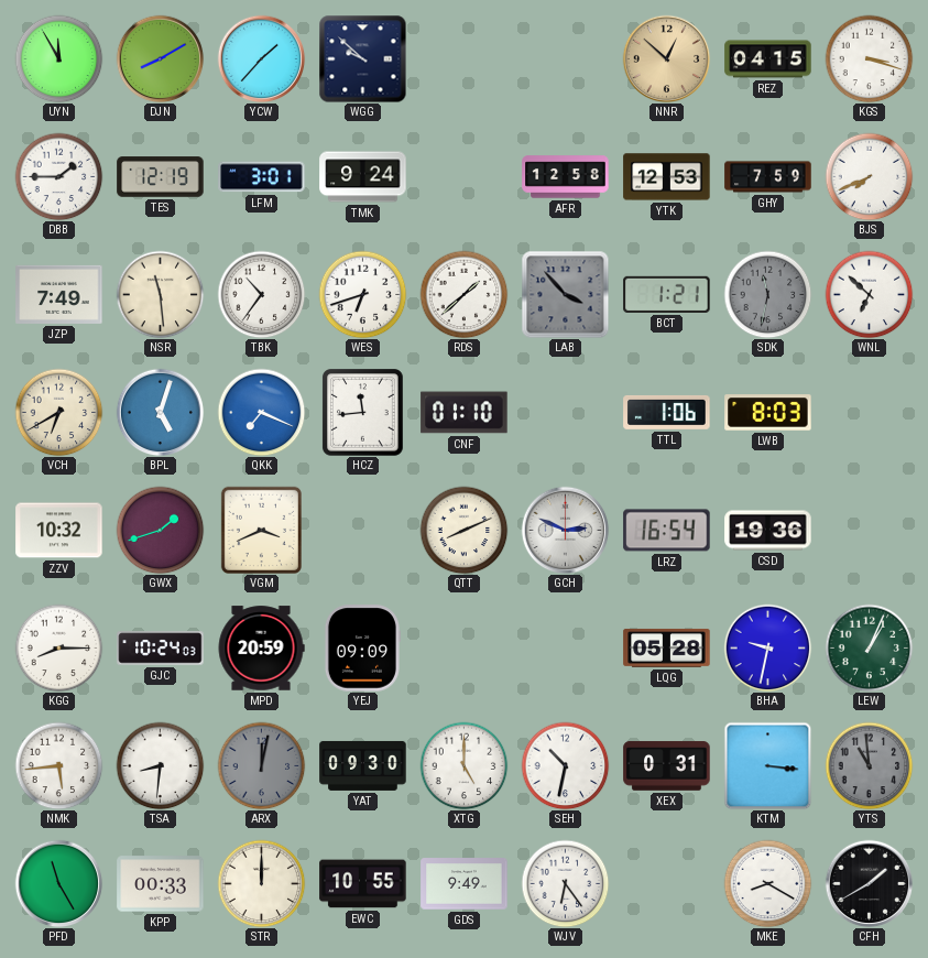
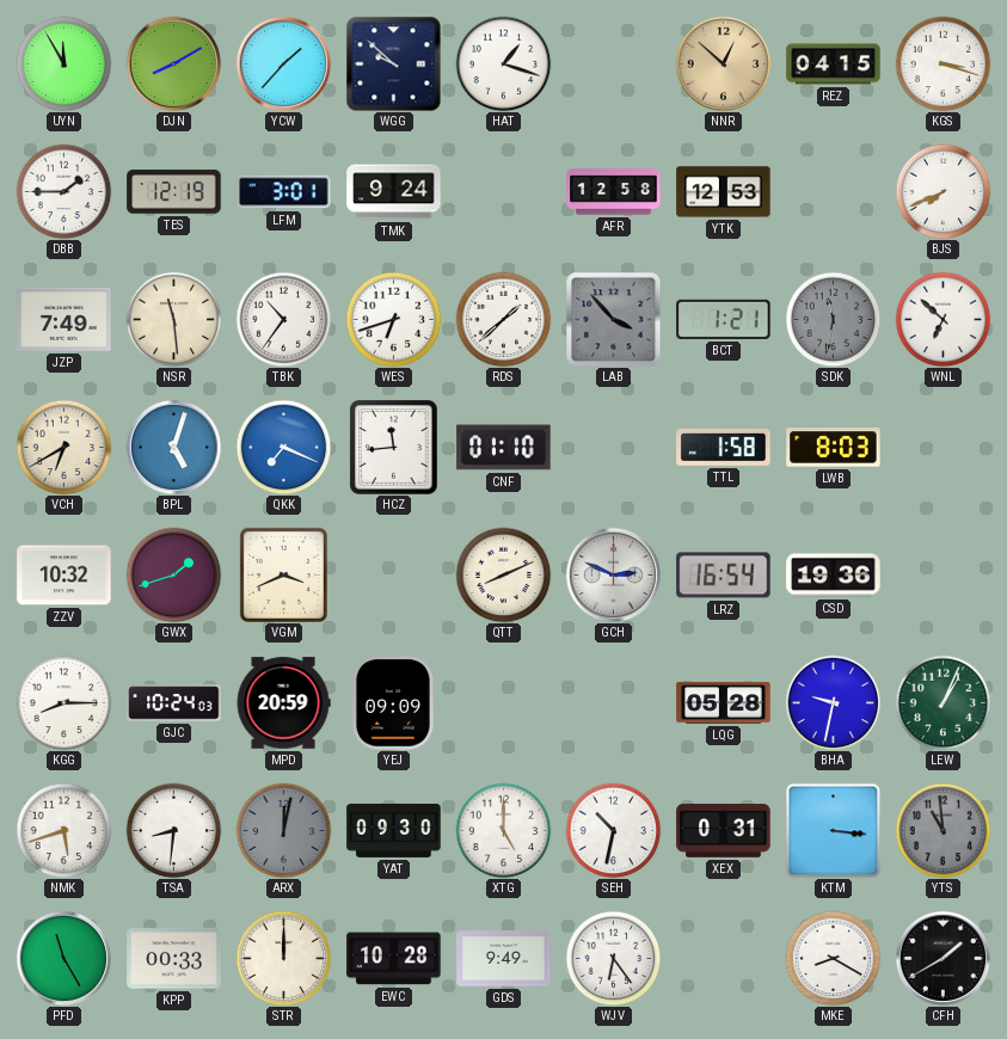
HAT: none -> 1:18 (503, 63)
GHY: 7:59 -> none (768, 177)
TTL: 1:06 -> 1:58 (724, 447)
NMK: 5:44 -> 5:42 (63, 830)
EWC: 10:55 -> 10:28 (394, 959)
